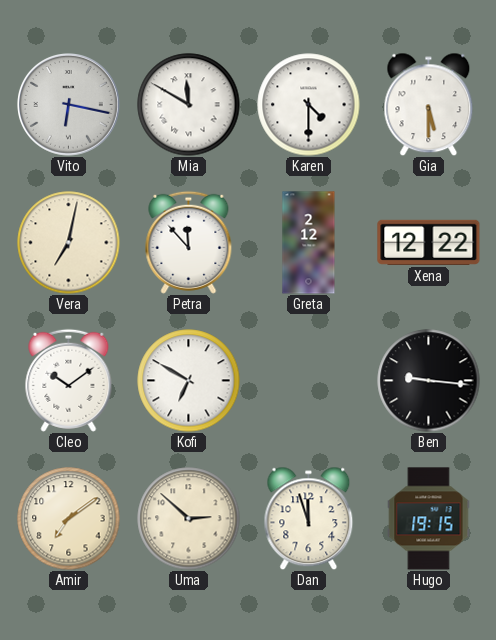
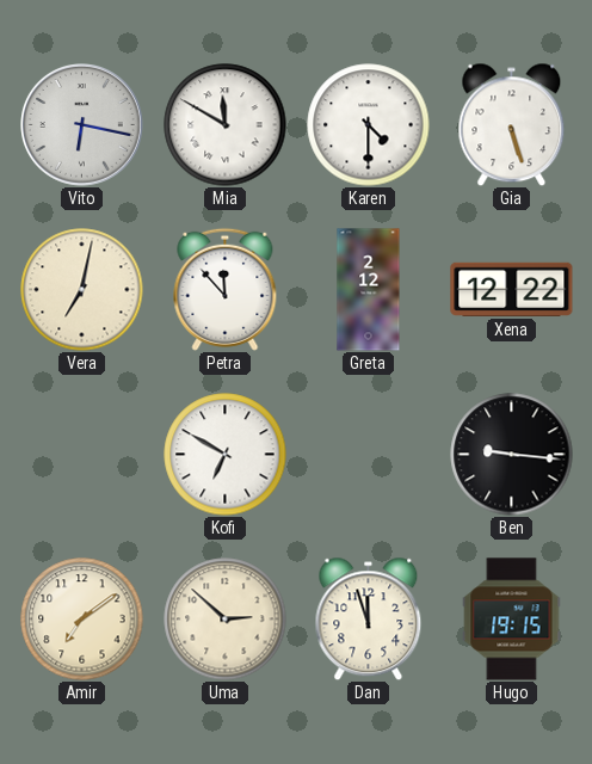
Gia: 5:30 -> 5:27 (512, 124)
Cleo: 10:09 -> none (69, 380)
